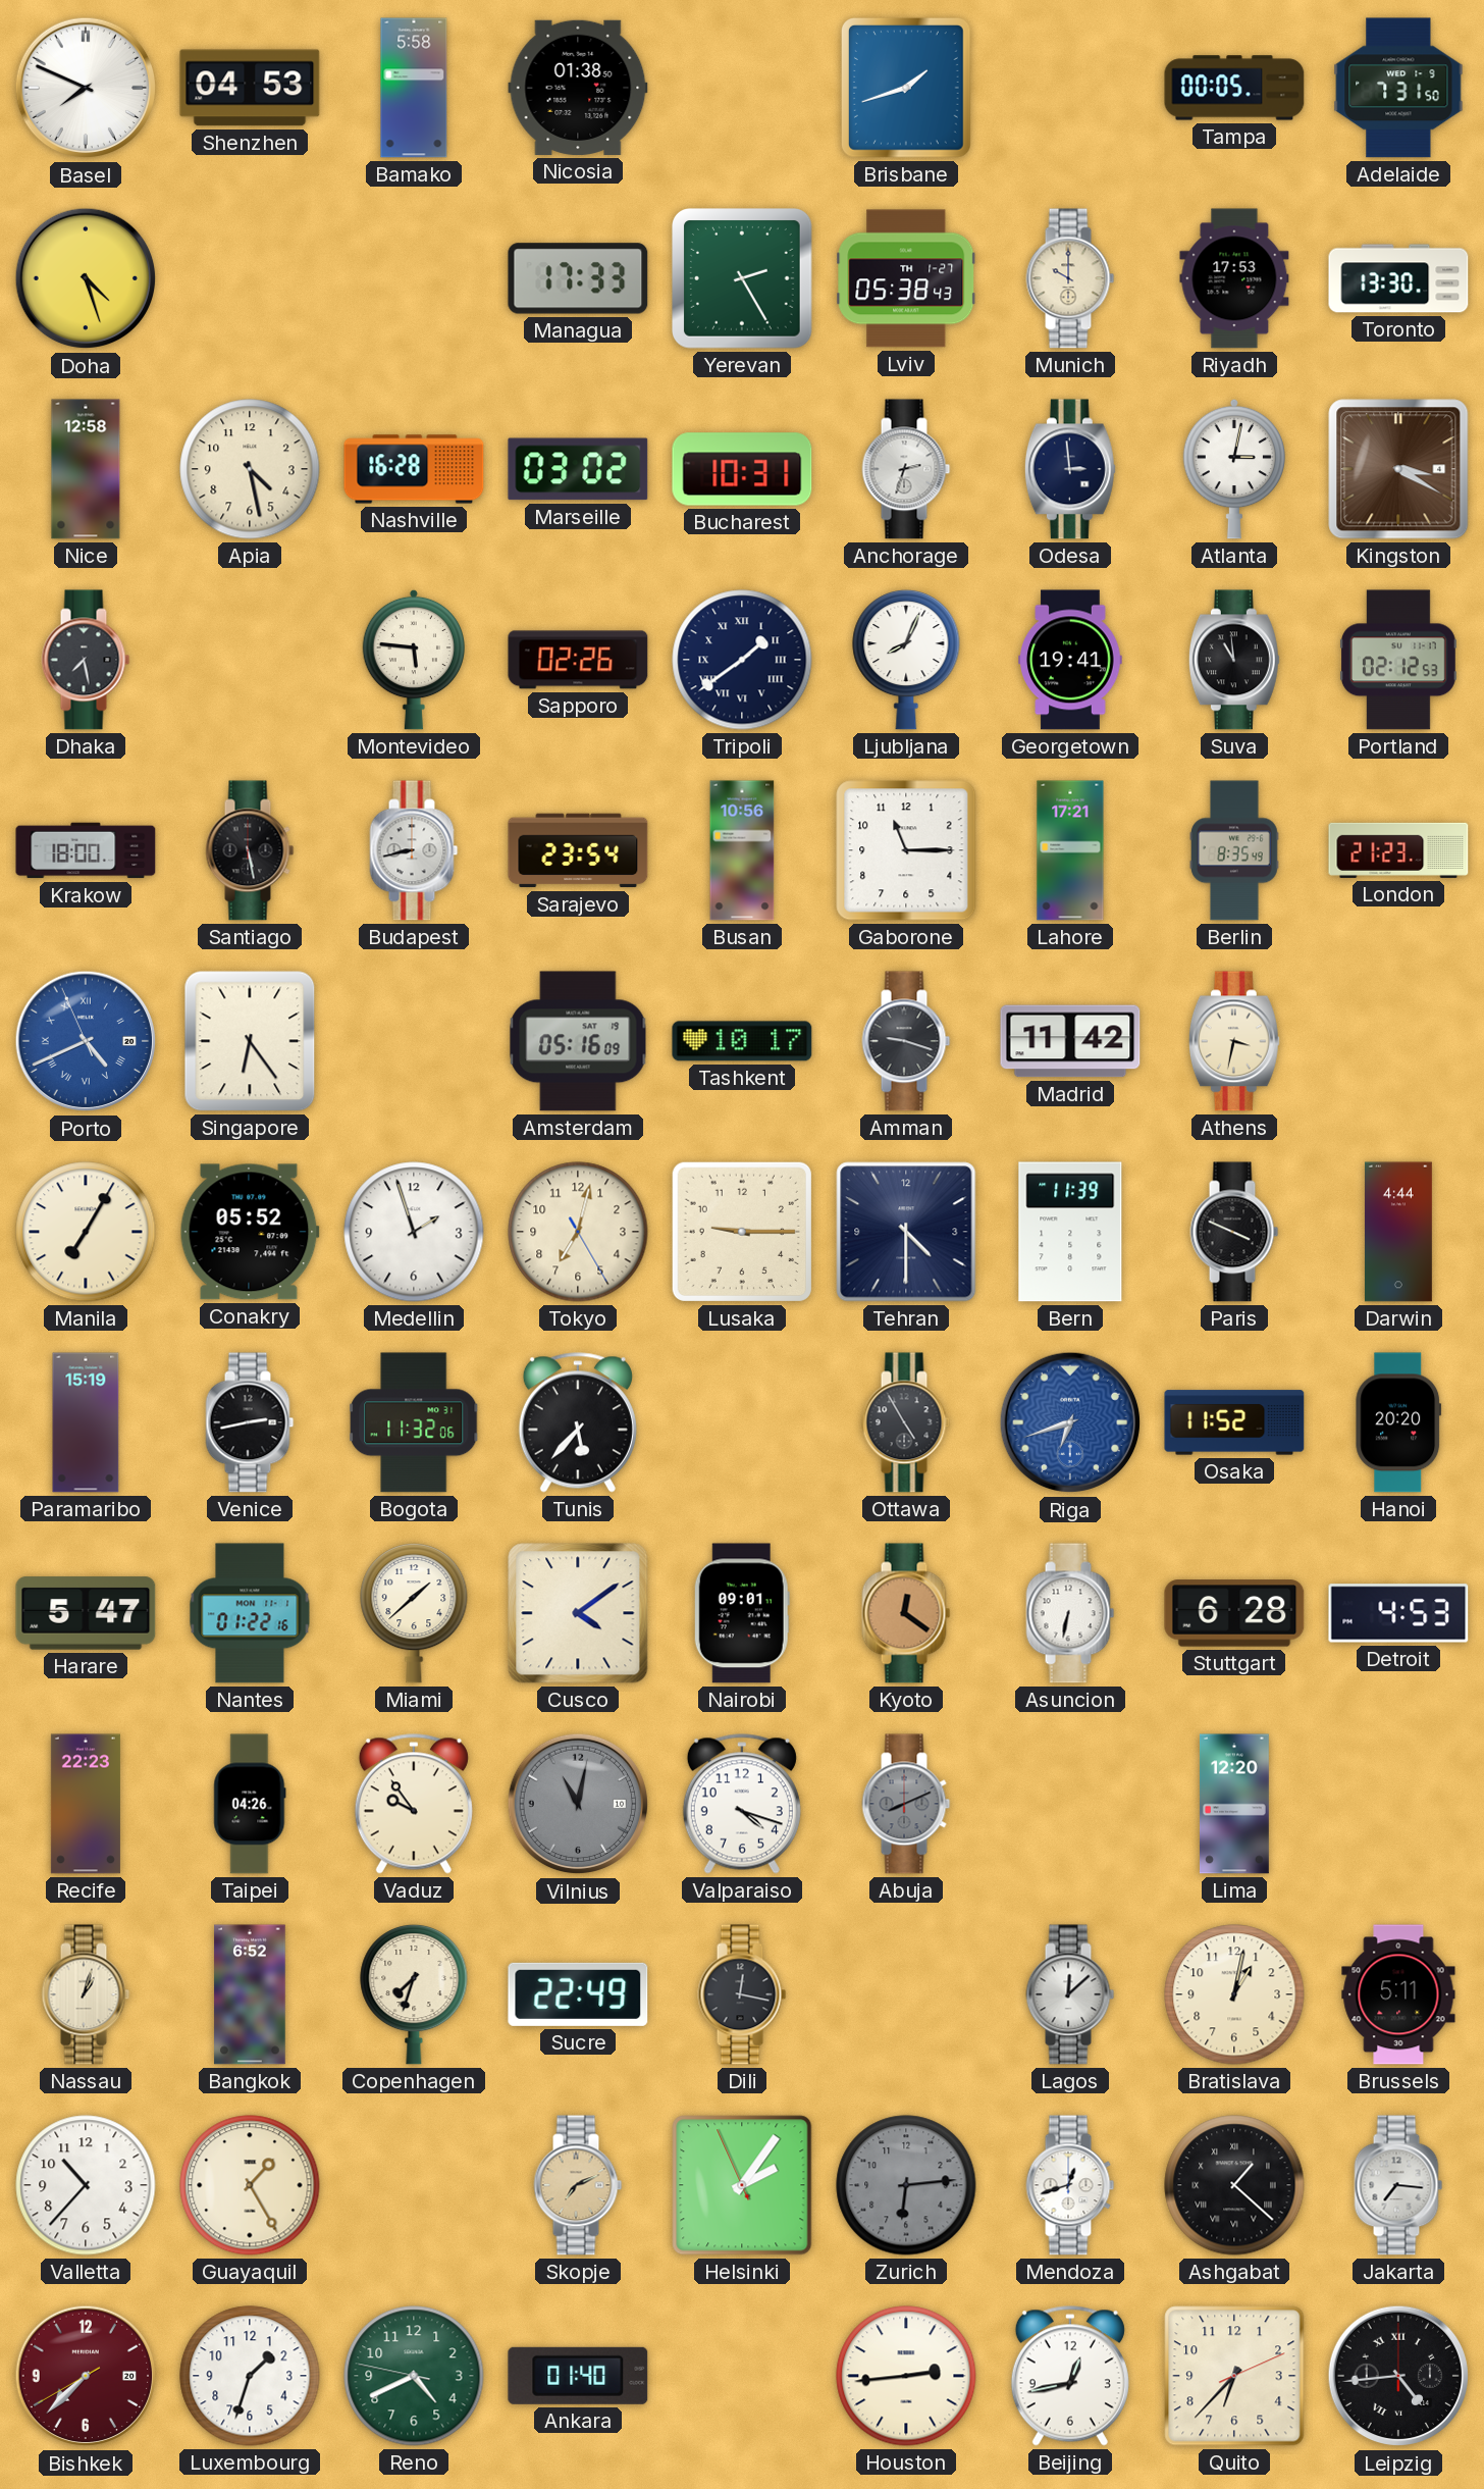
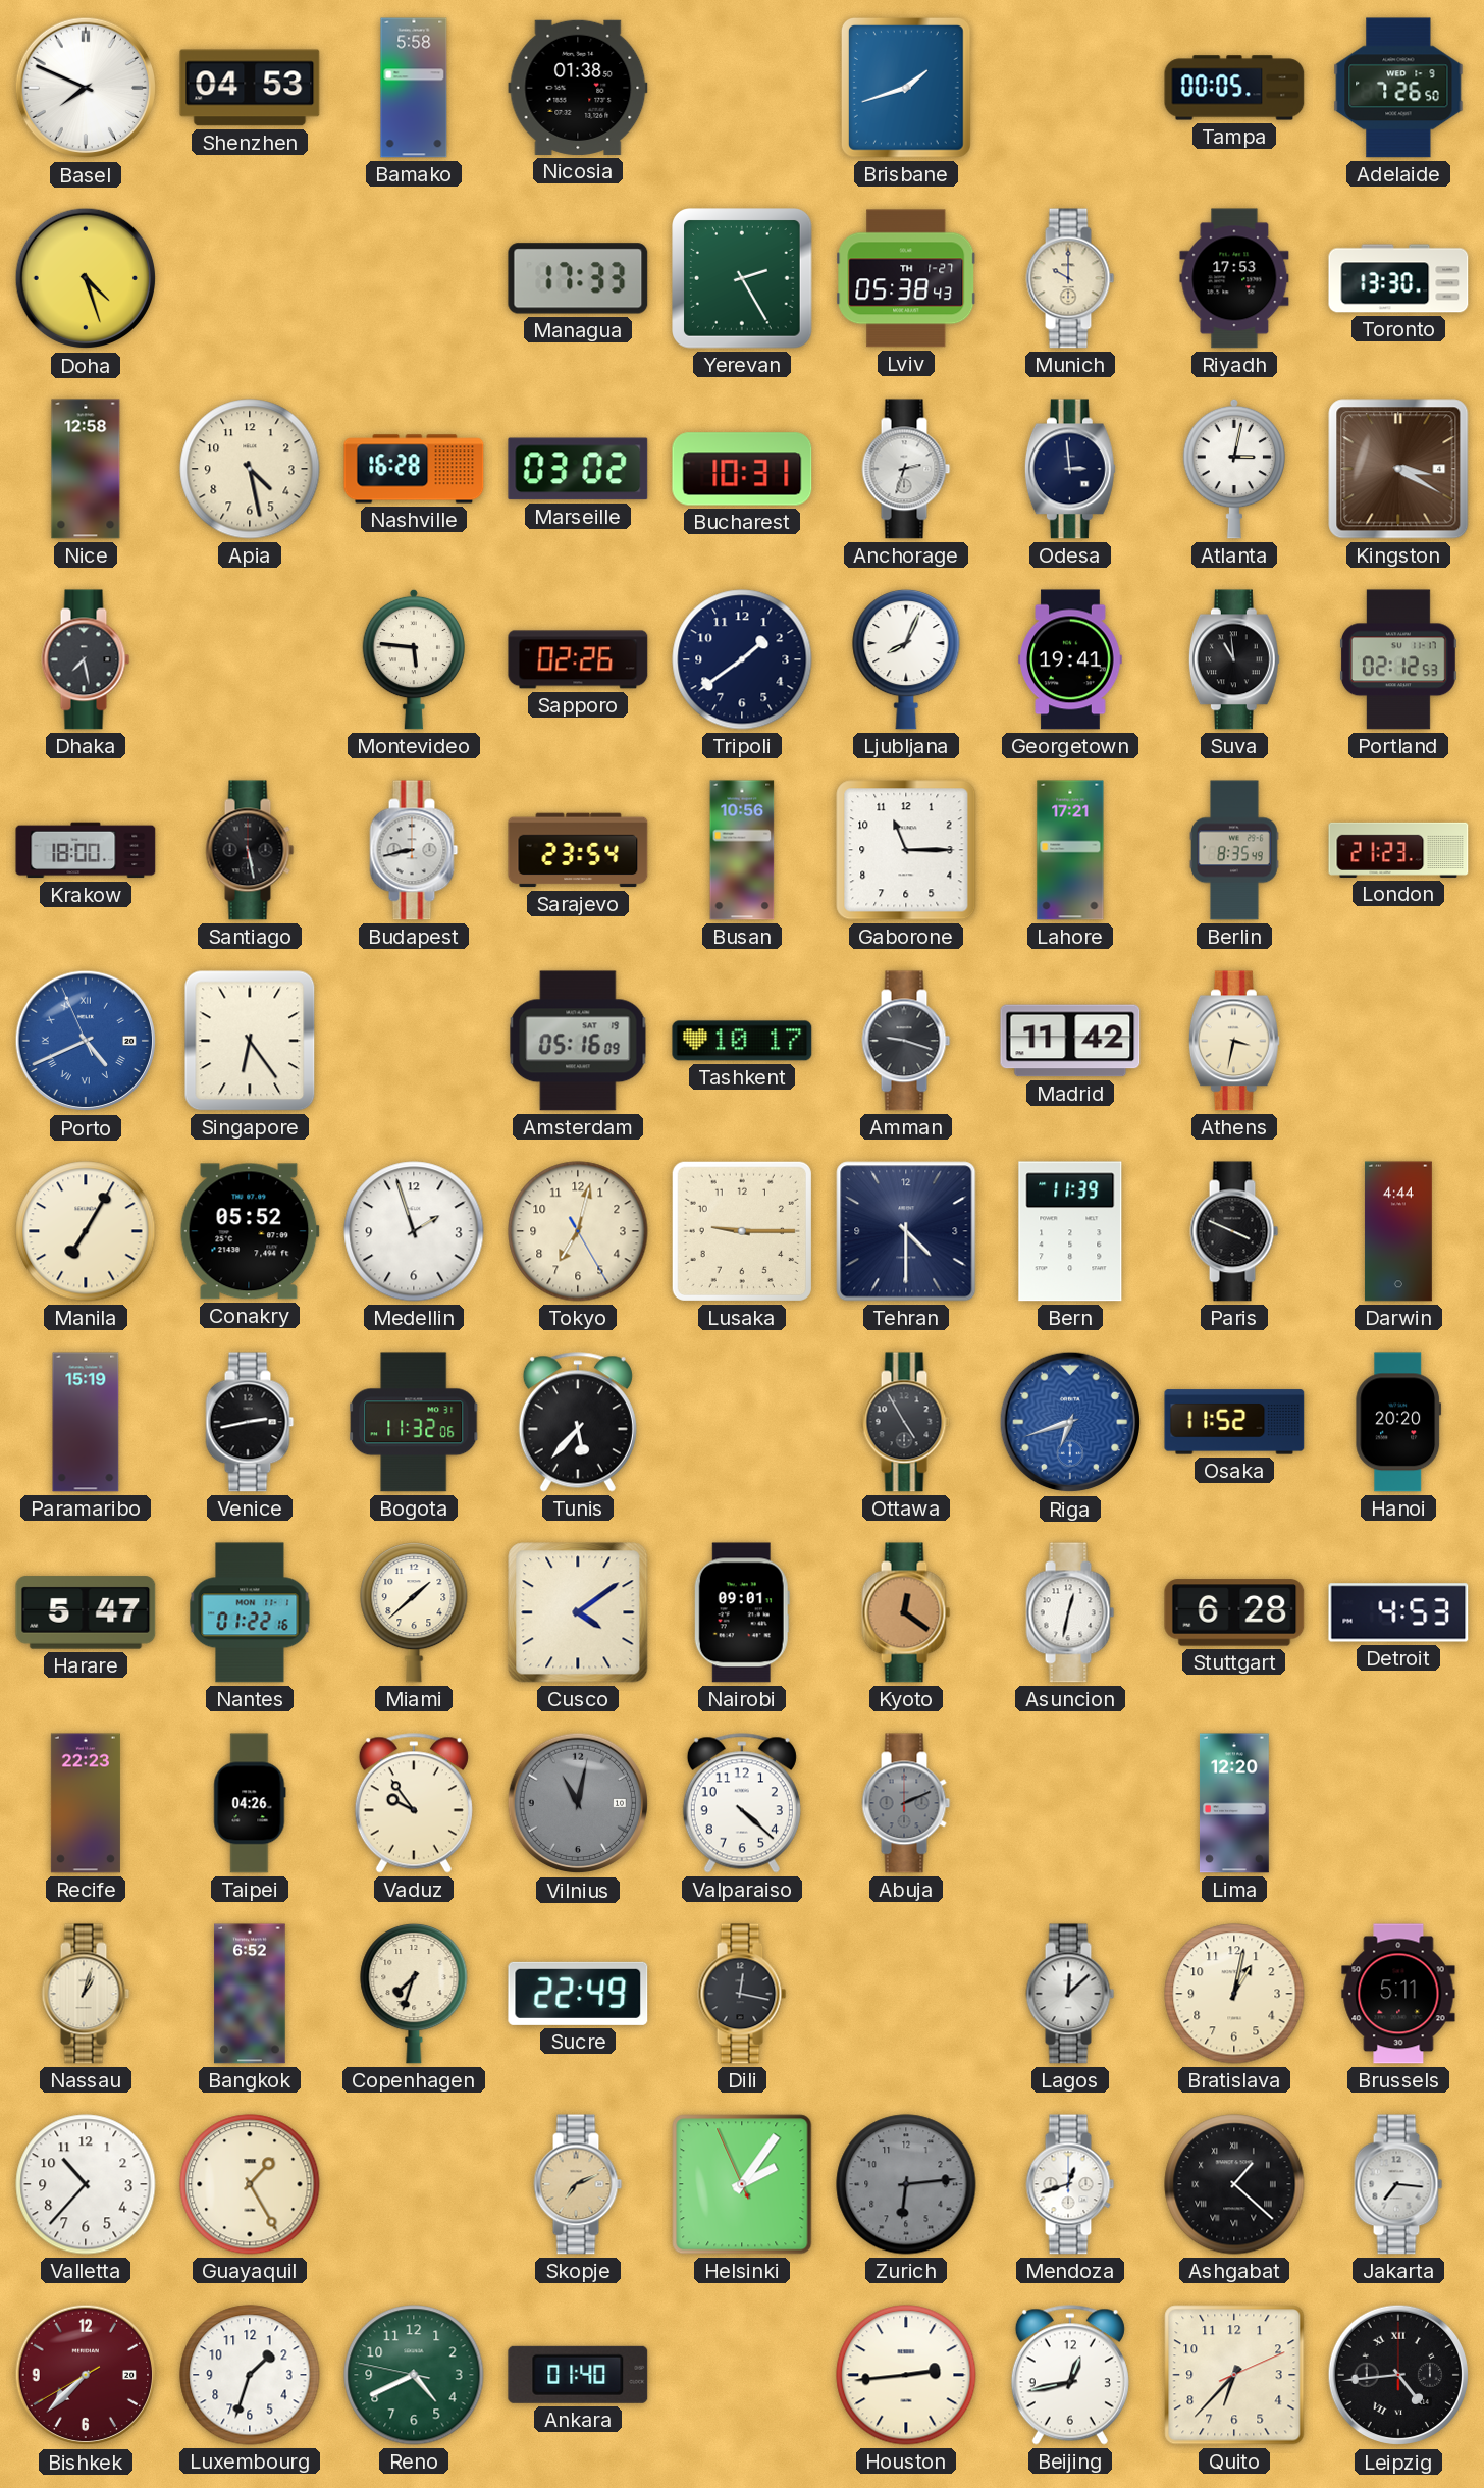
Adelaide: 7:31 -> 7:26 (1398, 88)
Tripoli numerals: Roman -> Arabic (742, 659)
Asuncion: 6:32 -> 12:32 (1070, 1612)
Valparaiso: 4:18 -> 4:22 (742, 1803)
Abuja: 8:11 -> 2:11 (906, 1803)
